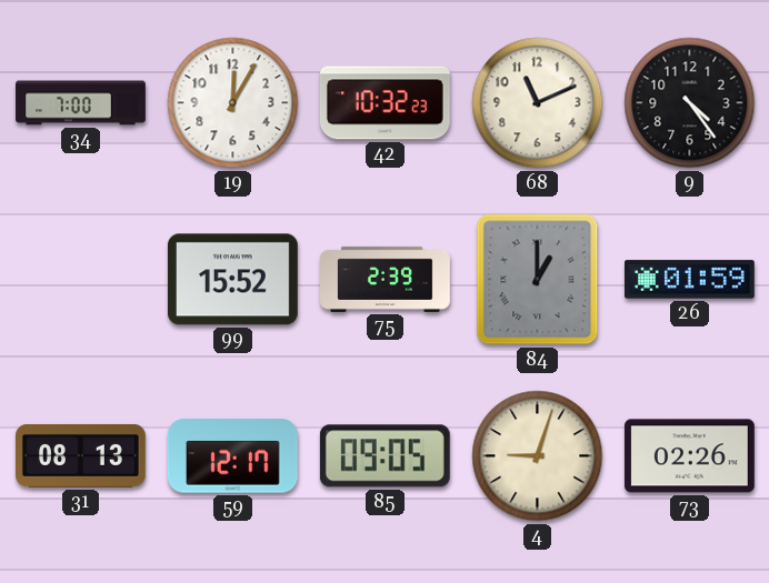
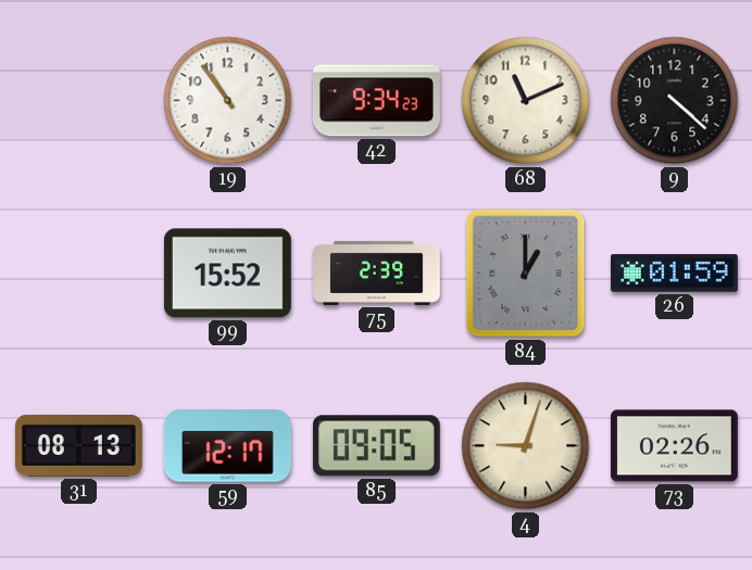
34: 7:00 -> none (81, 103)
19: 12:05 -> 10:54 (228, 101)
42: 10:32 -> 9:34 (376, 101)
9: 4:24 -> 4:22 (675, 101)
